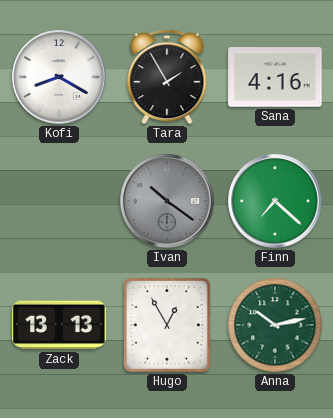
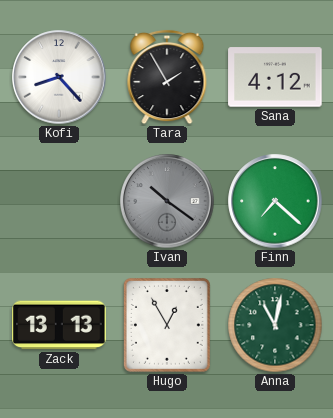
Kofi: 8:20 -> 8:23 (59, 77)
Sana: 4:16 -> 4:12 (275, 77)
Anna: 10:13 -> 11:02 (275, 325)
